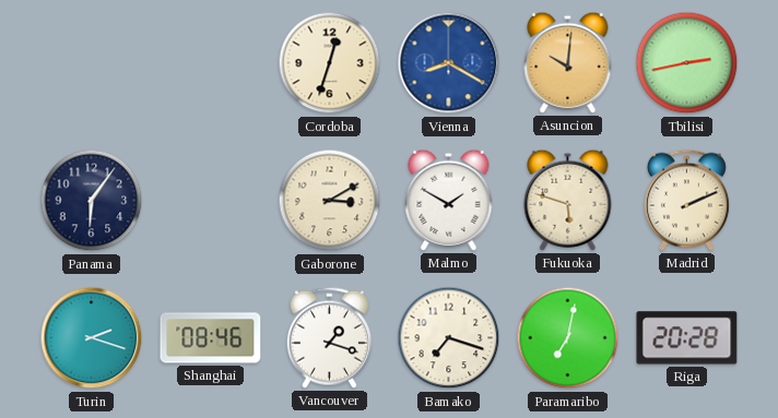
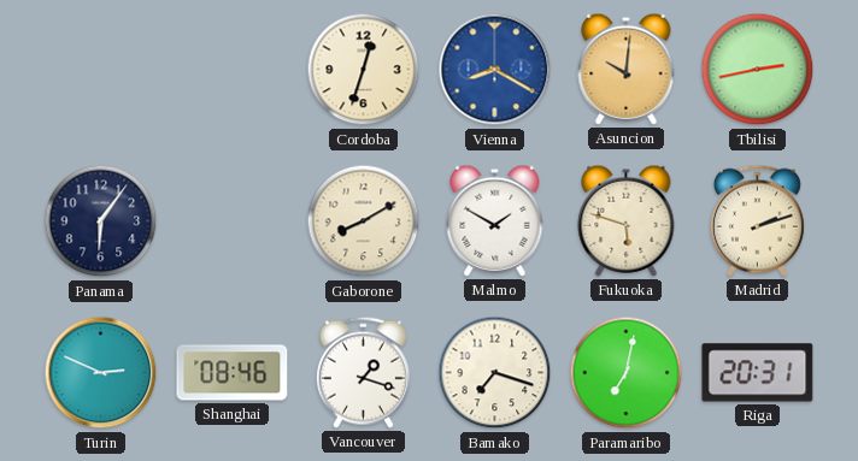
Gaborone: 3:10 -> 8:10 (364, 221)
Madrid: 2:11 -> 2:12 (757, 220)
Turin: 2:18 -> 2:49 (101, 373)
Riga: 20:28 -> 20:31 (758, 373)
